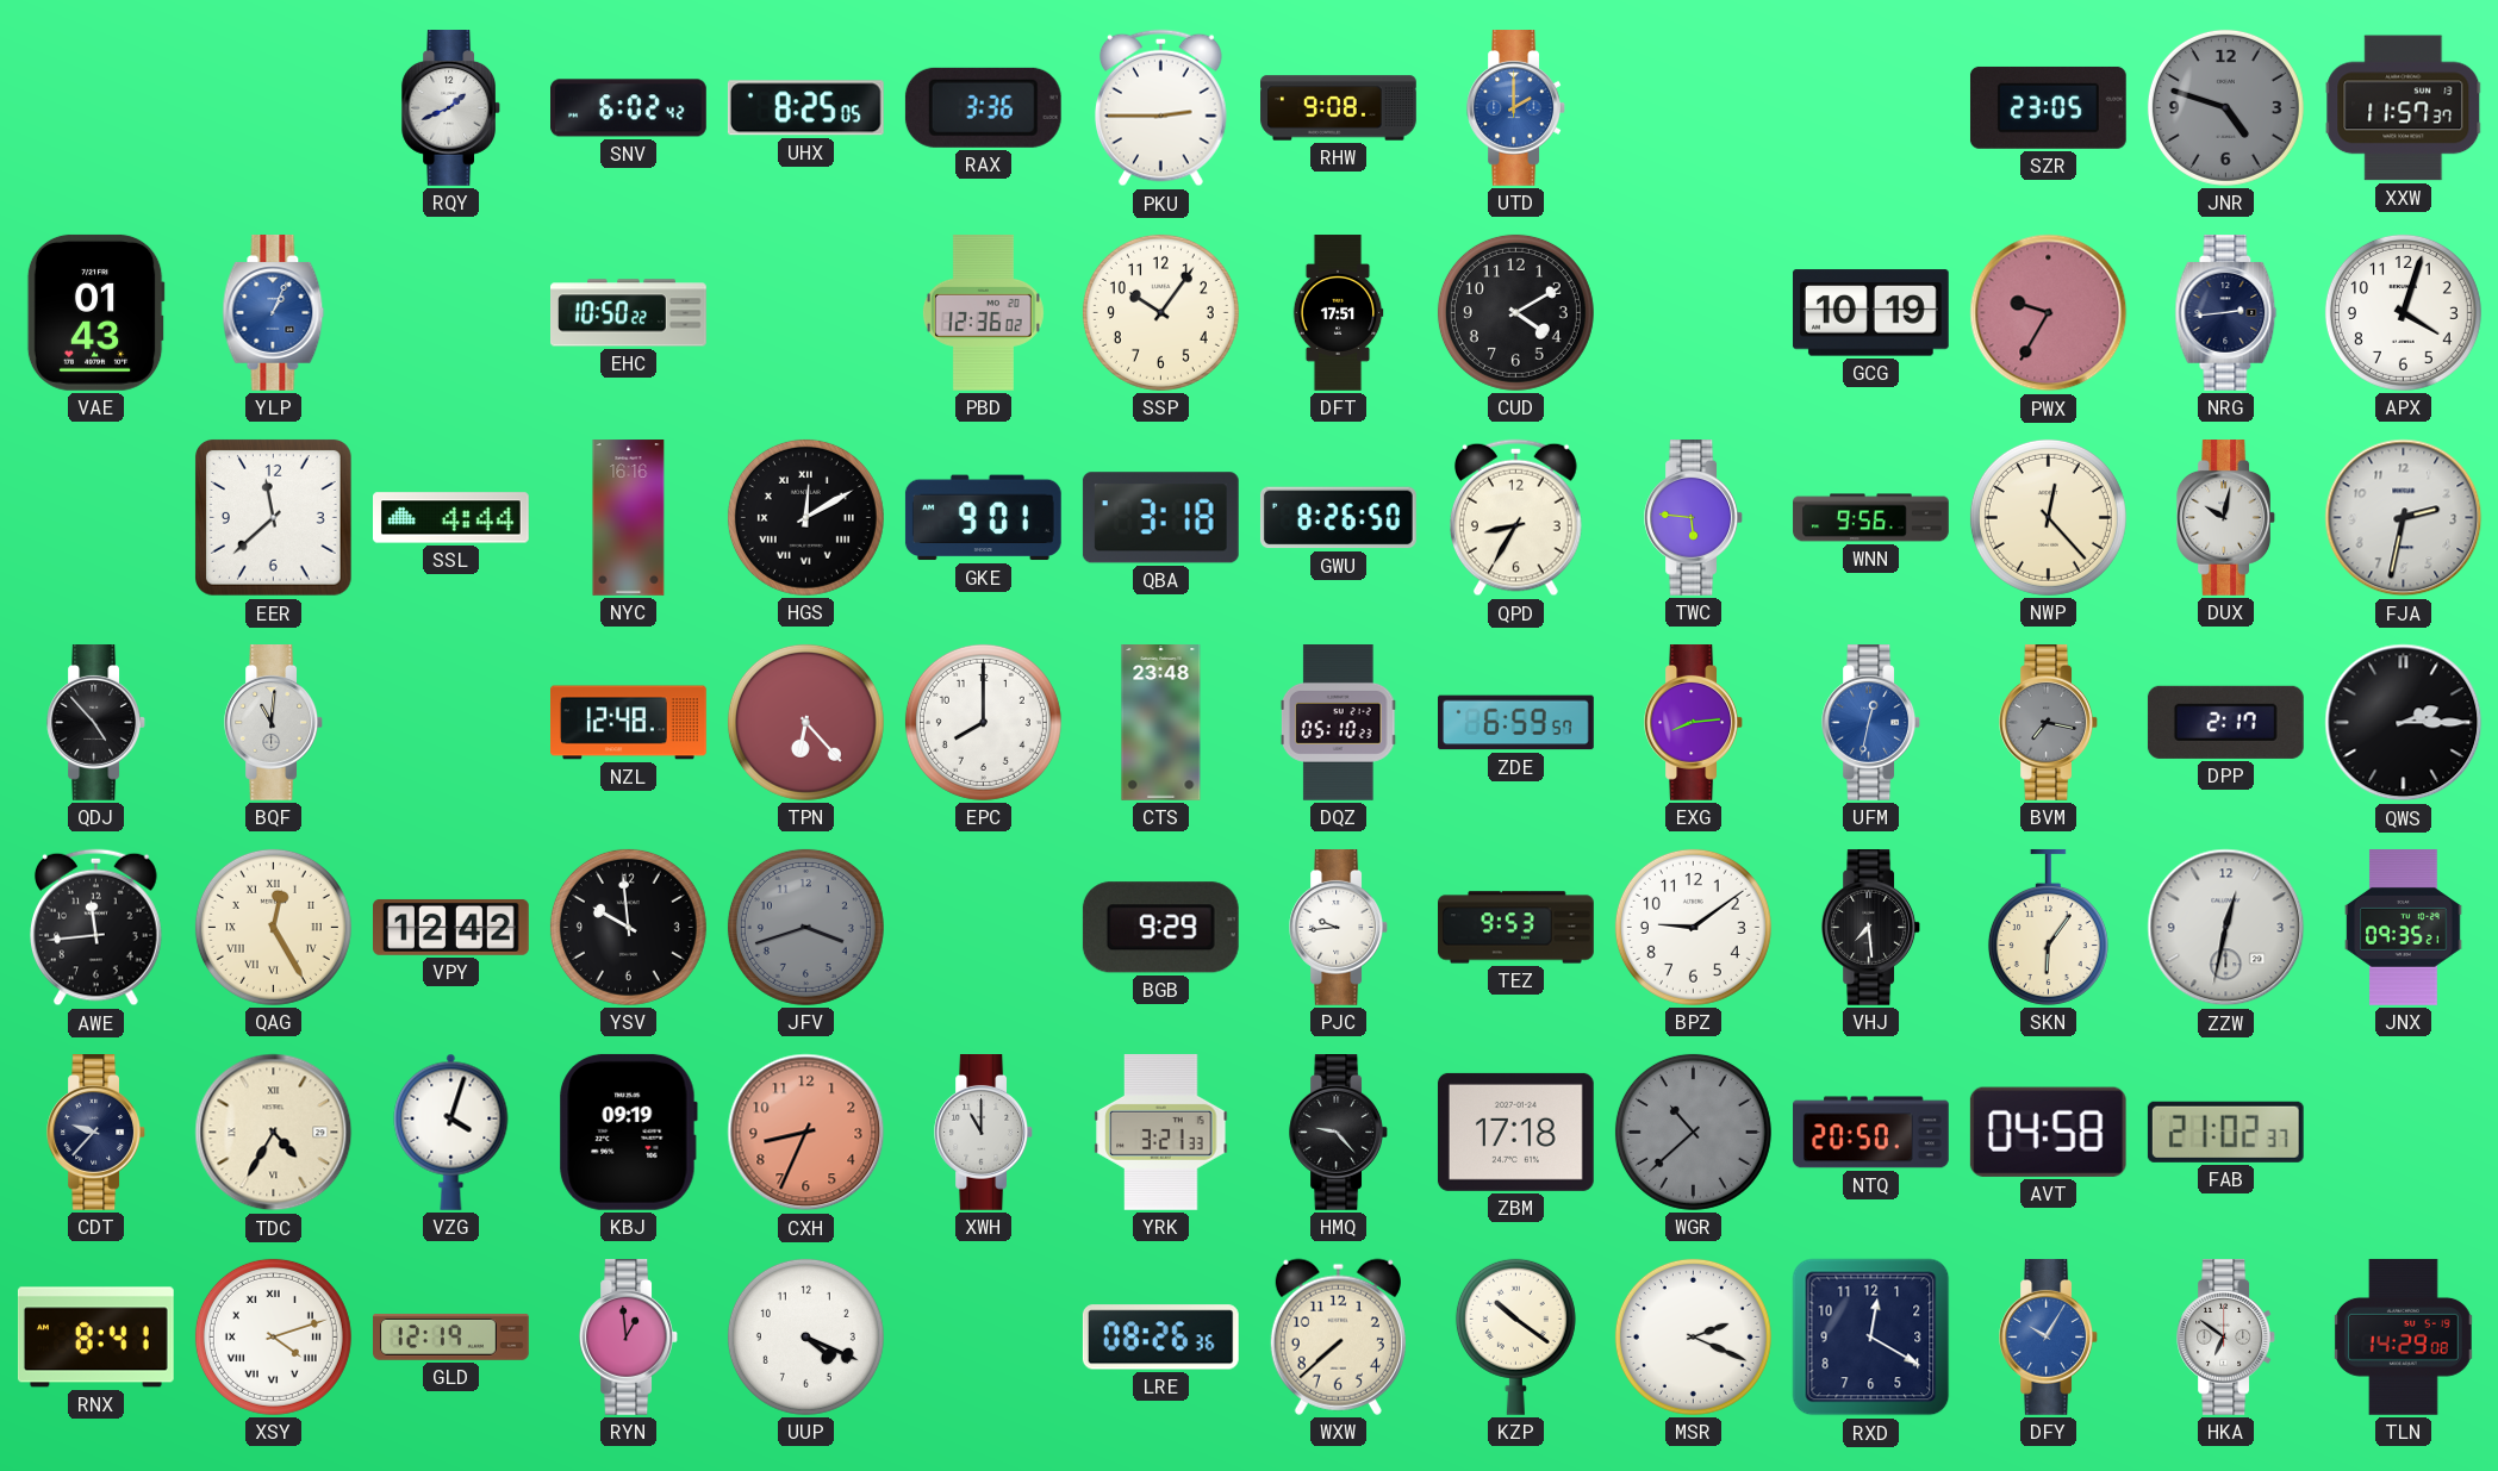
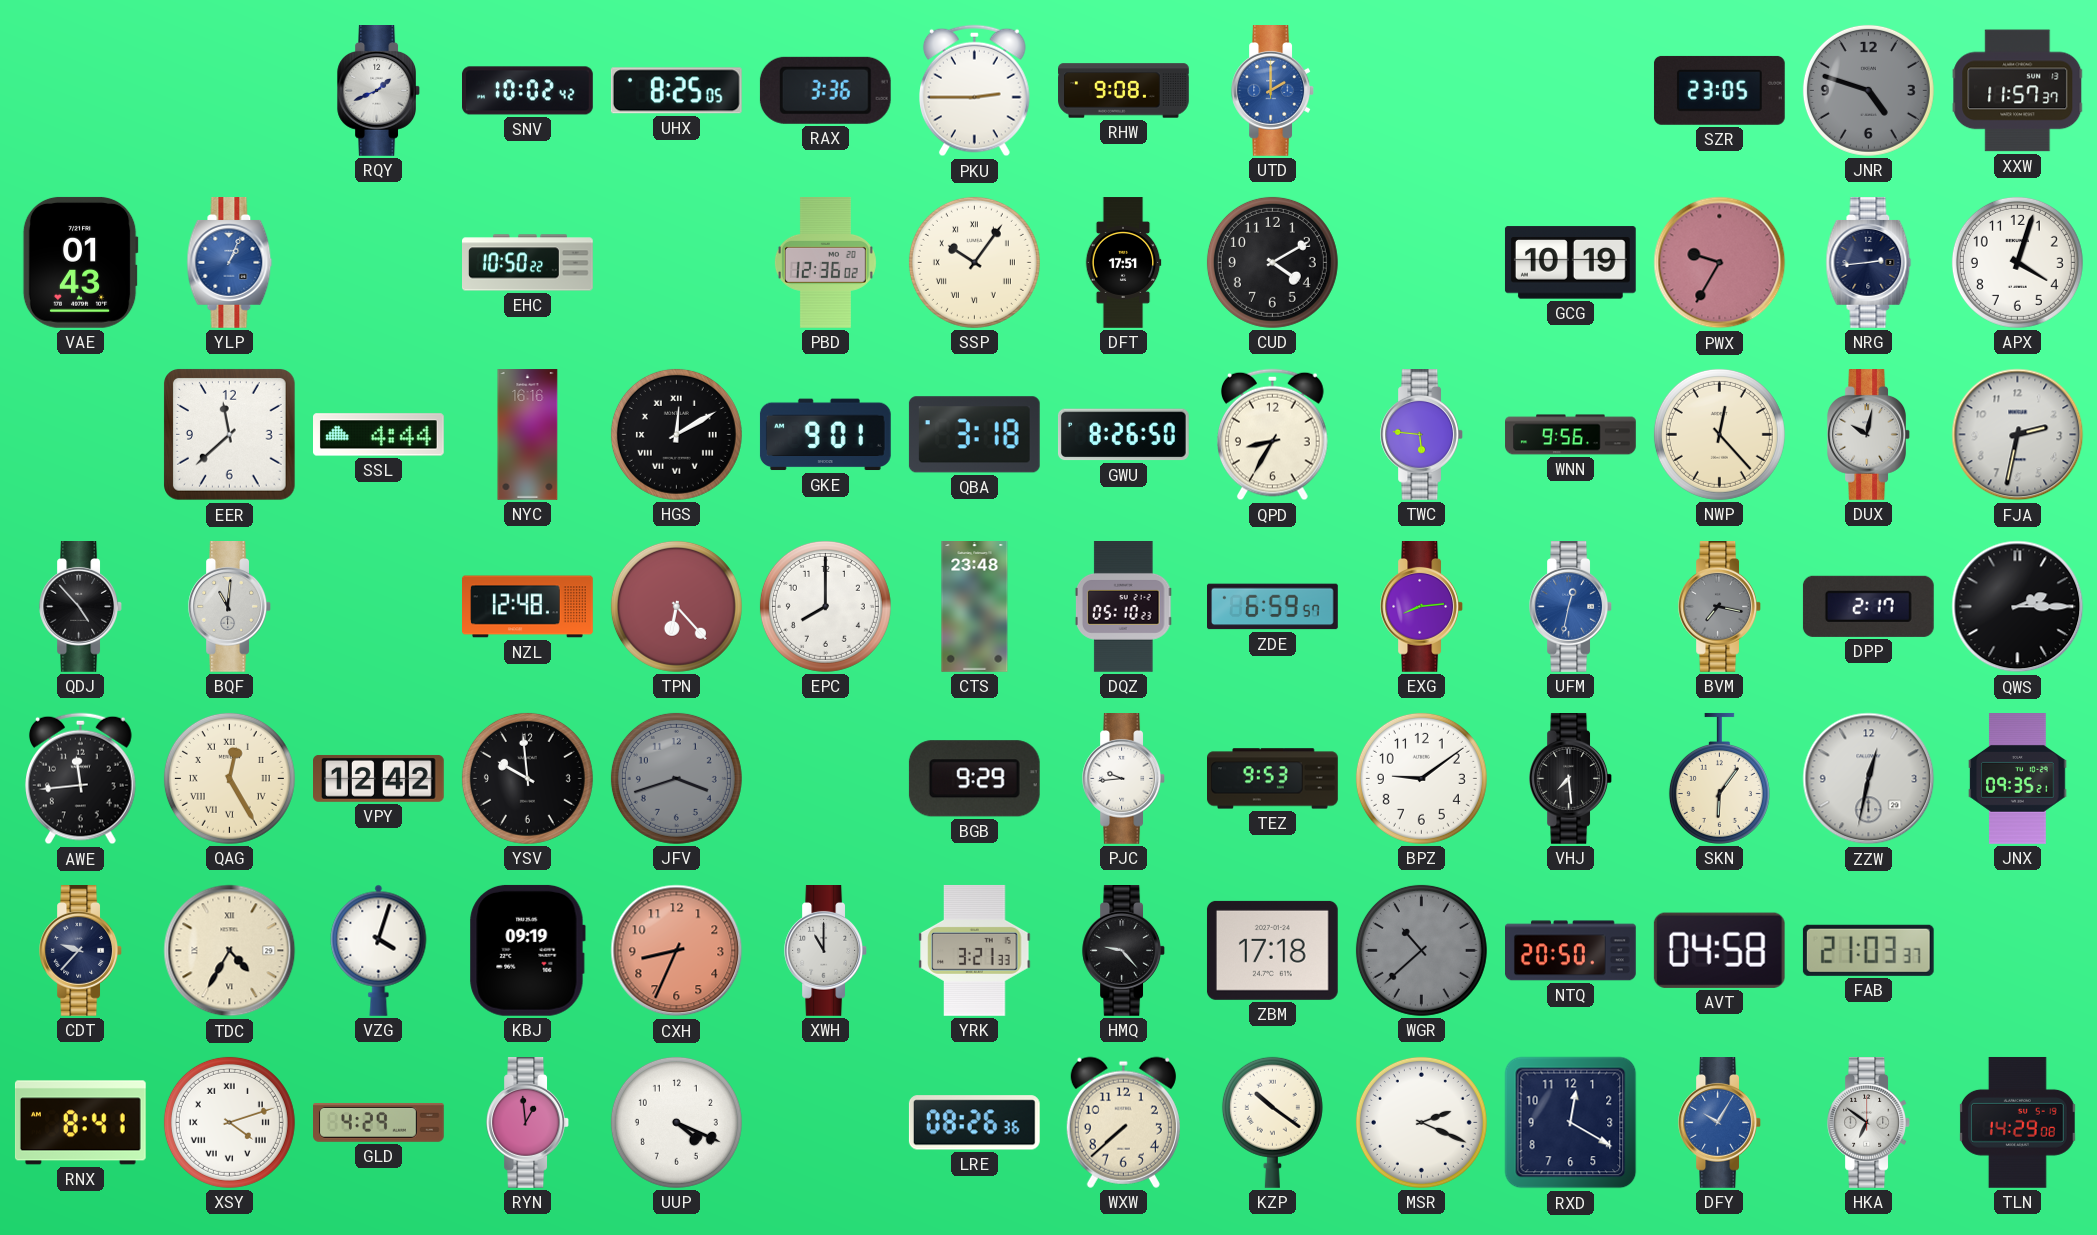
SNV: 6:02 -> 10:02 (528, 91)
SSP numerals: Arabic -> Roman (974, 262)
FAB: 21:02 -> 21:03 (1868, 950)
GLD: 12:19 -> 4:29 (379, 1122)
